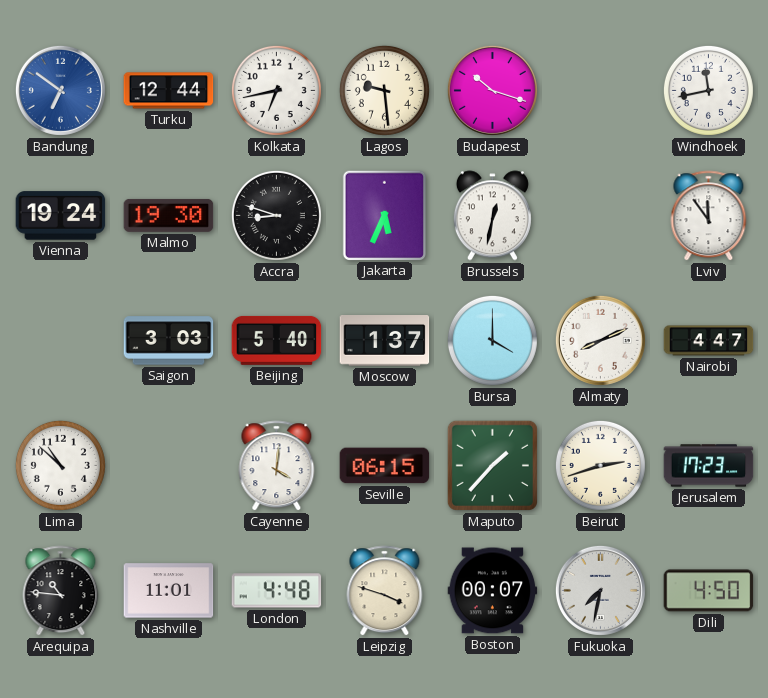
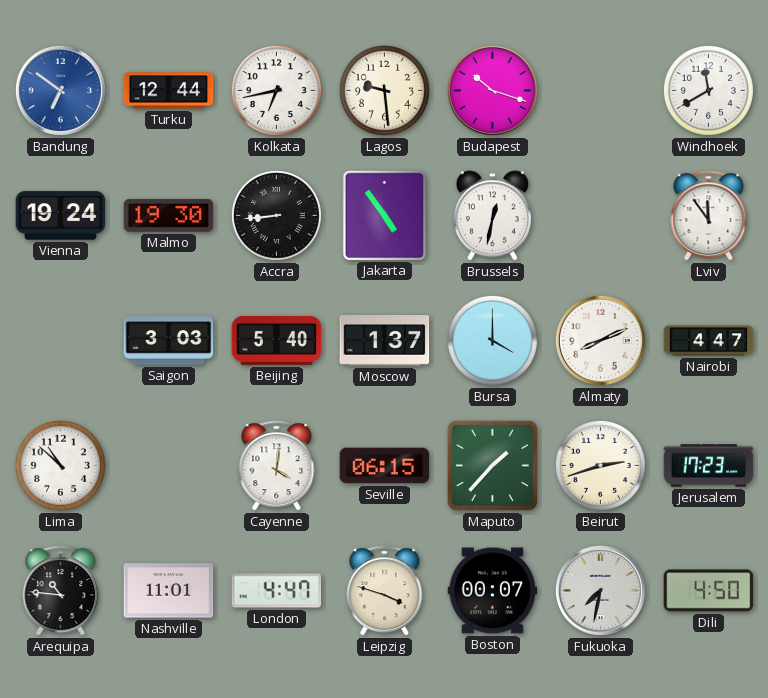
Windhoek: 11:43 -> 11:40 (708, 90)
Accra: 8:48 -> 8:44 (276, 215)
Jakarta: 5:34 -> 4:54 (384, 215)
London: 4:48 -> 4:47 (277, 591)
